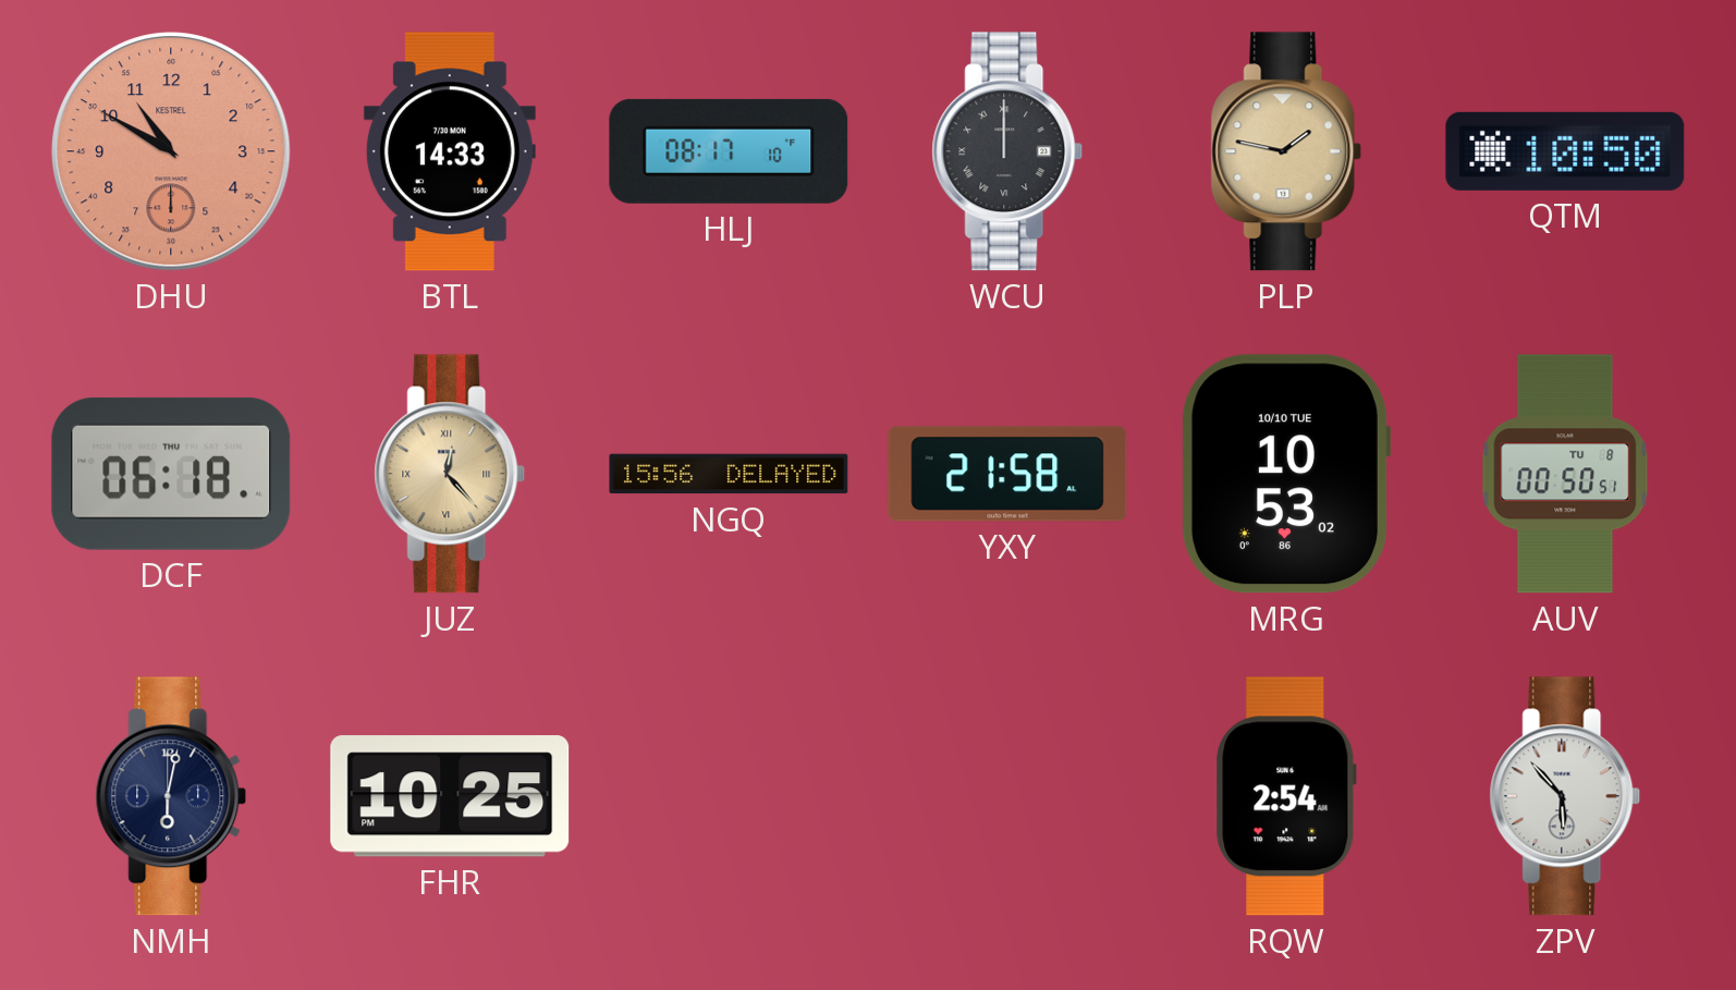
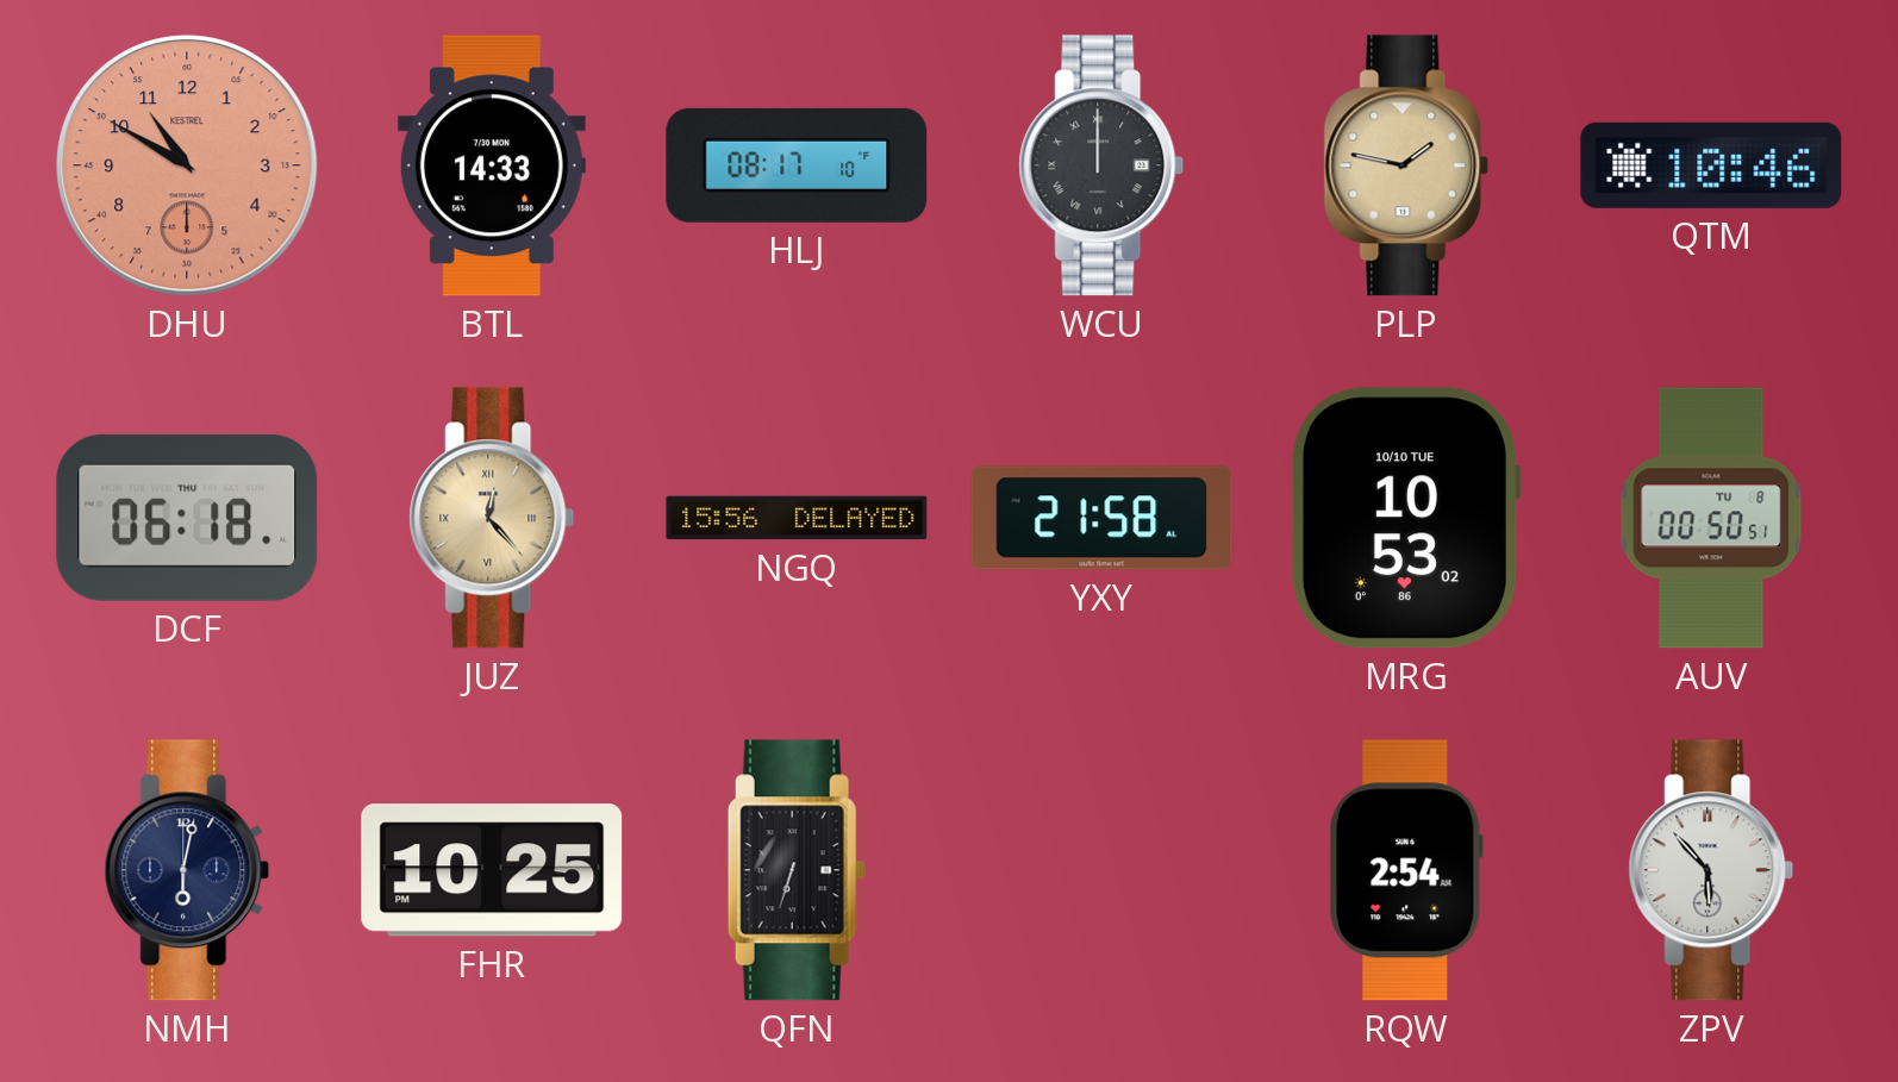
QTM: 10:50 -> 10:46 (1711, 165)
QFN: none -> 6:33 (797, 870)
